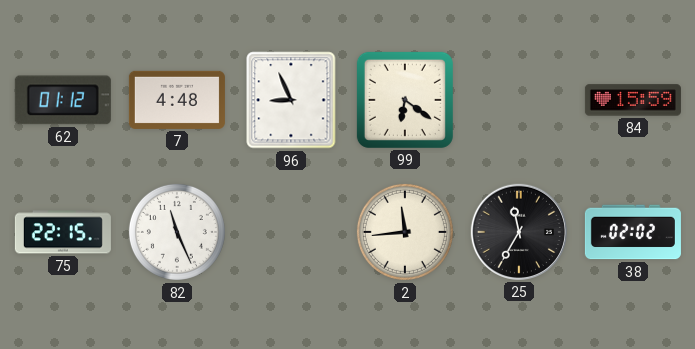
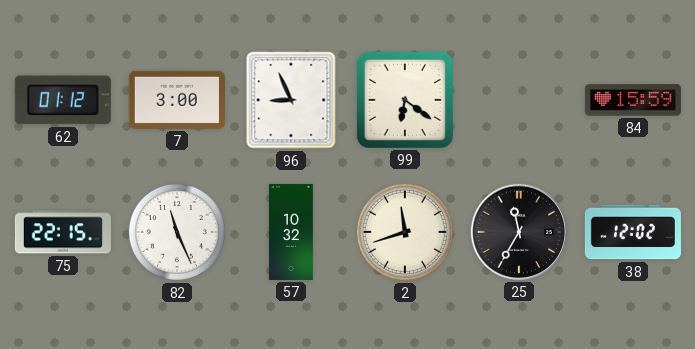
7: 4:48 -> 3:00 (177, 100)
57: none -> 10:32 (291, 232)
2: 11:44 -> 11:42 (405, 232)
38: 02:02 -> 12:02 (633, 232)
